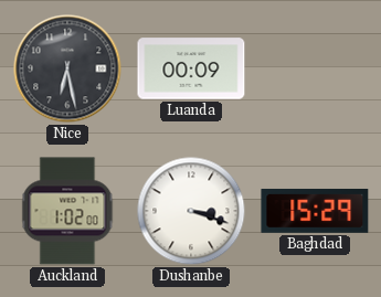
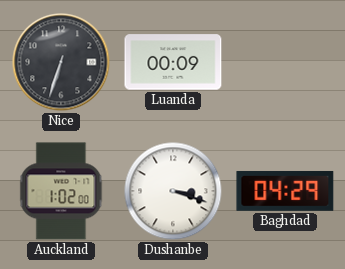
Nice: 6:28 -> 6:33 (61, 62)
Baghdad: 15:29 -> 04:29 (285, 191)
